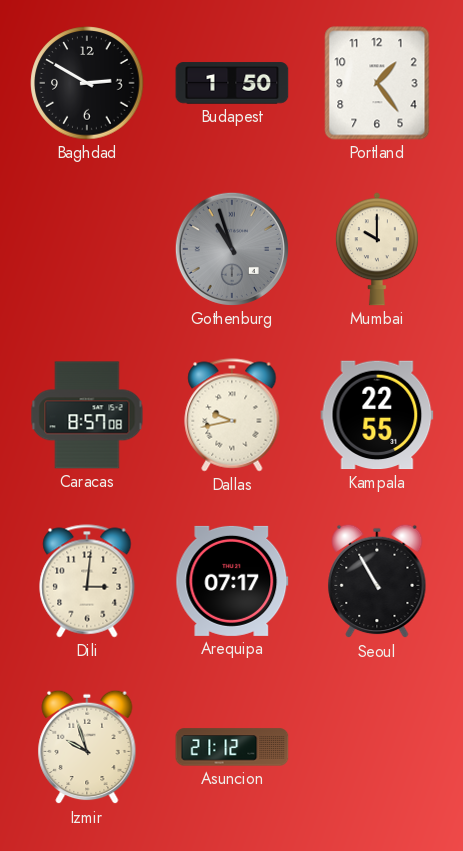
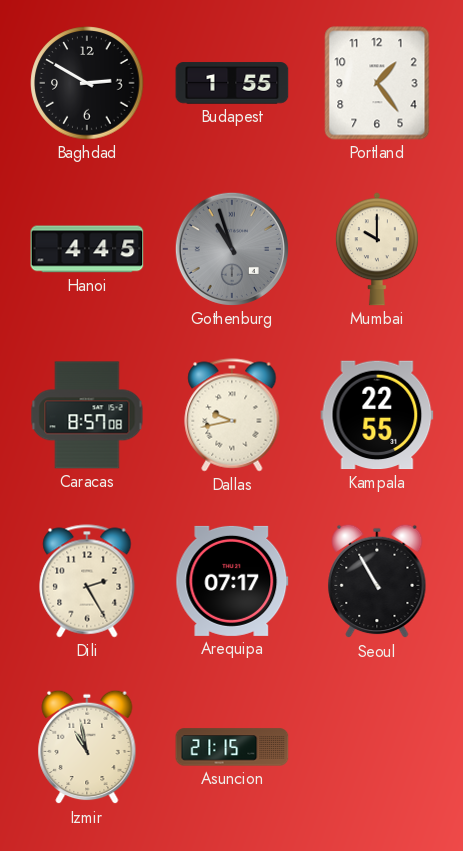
Budapest: 1:50 -> 1:55 (232, 83)
Hanoi: none -> 4:45 (87, 249)
Dili: 3:01 -> 2:25 (87, 581)
Izmir: 9:57 -> 10:58 (87, 747)
Asuncion: 21:12 -> 21:15 (232, 747)
